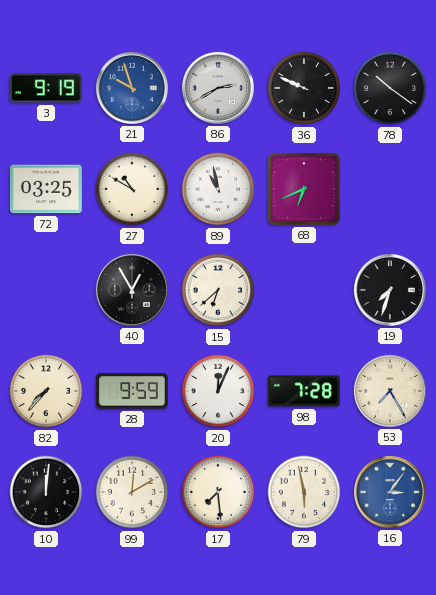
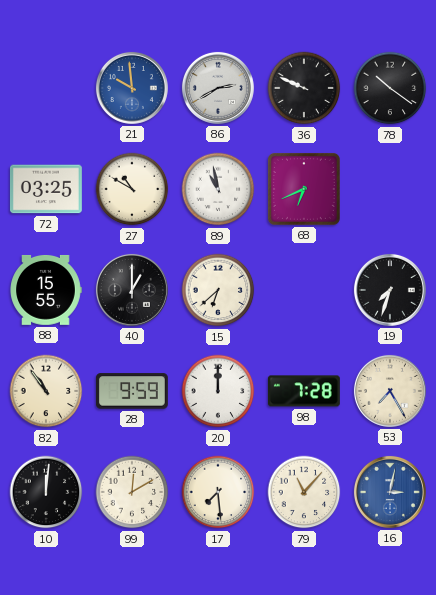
3: 9:19 -> none (46, 88)
21: 9:57 -> 9:59 (132, 88)
88: none -> 15:55 (46, 290)
40: 12:55 -> 1:00 (132, 290)
82: 7:37 -> 10:54 (46, 391)
20: 12:04 -> 12:00 (218, 391)
79: 5:58 -> 11:07 (304, 492)
16: 3:06 -> 3:02 (390, 492)
